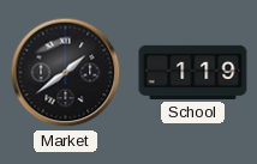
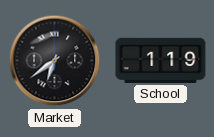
Market: 1:39 -> 6:39 (55, 61)
